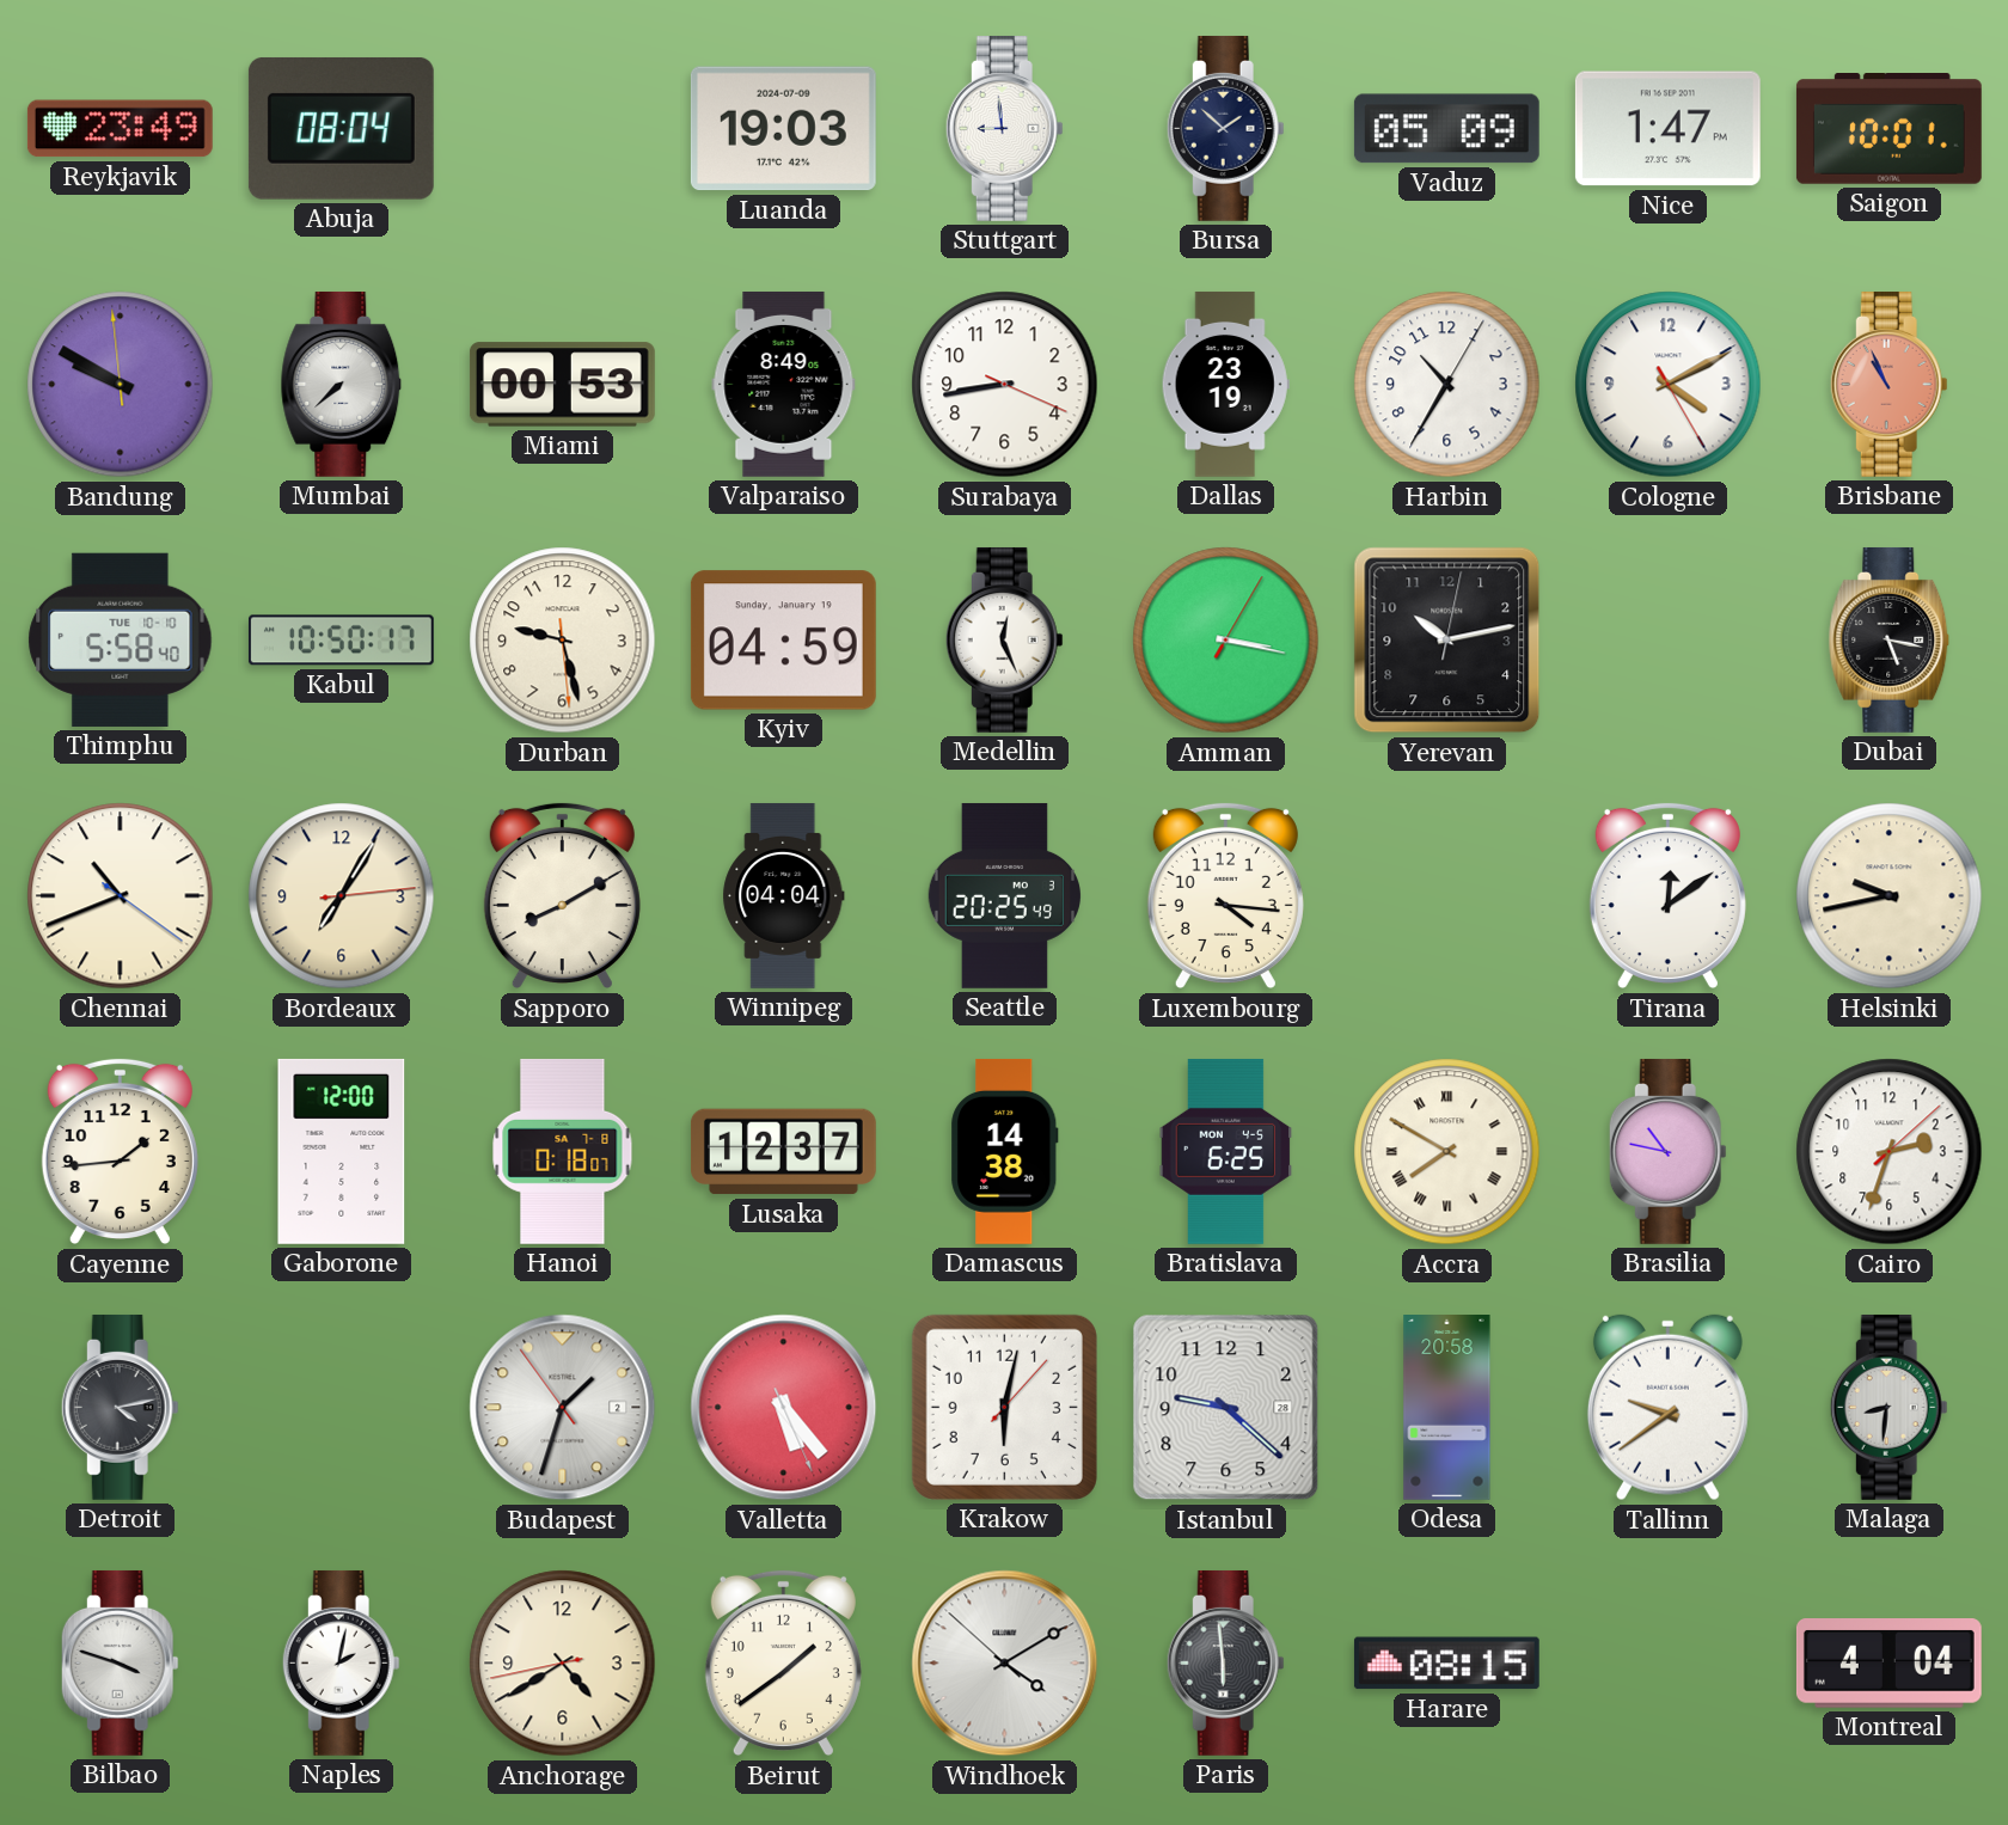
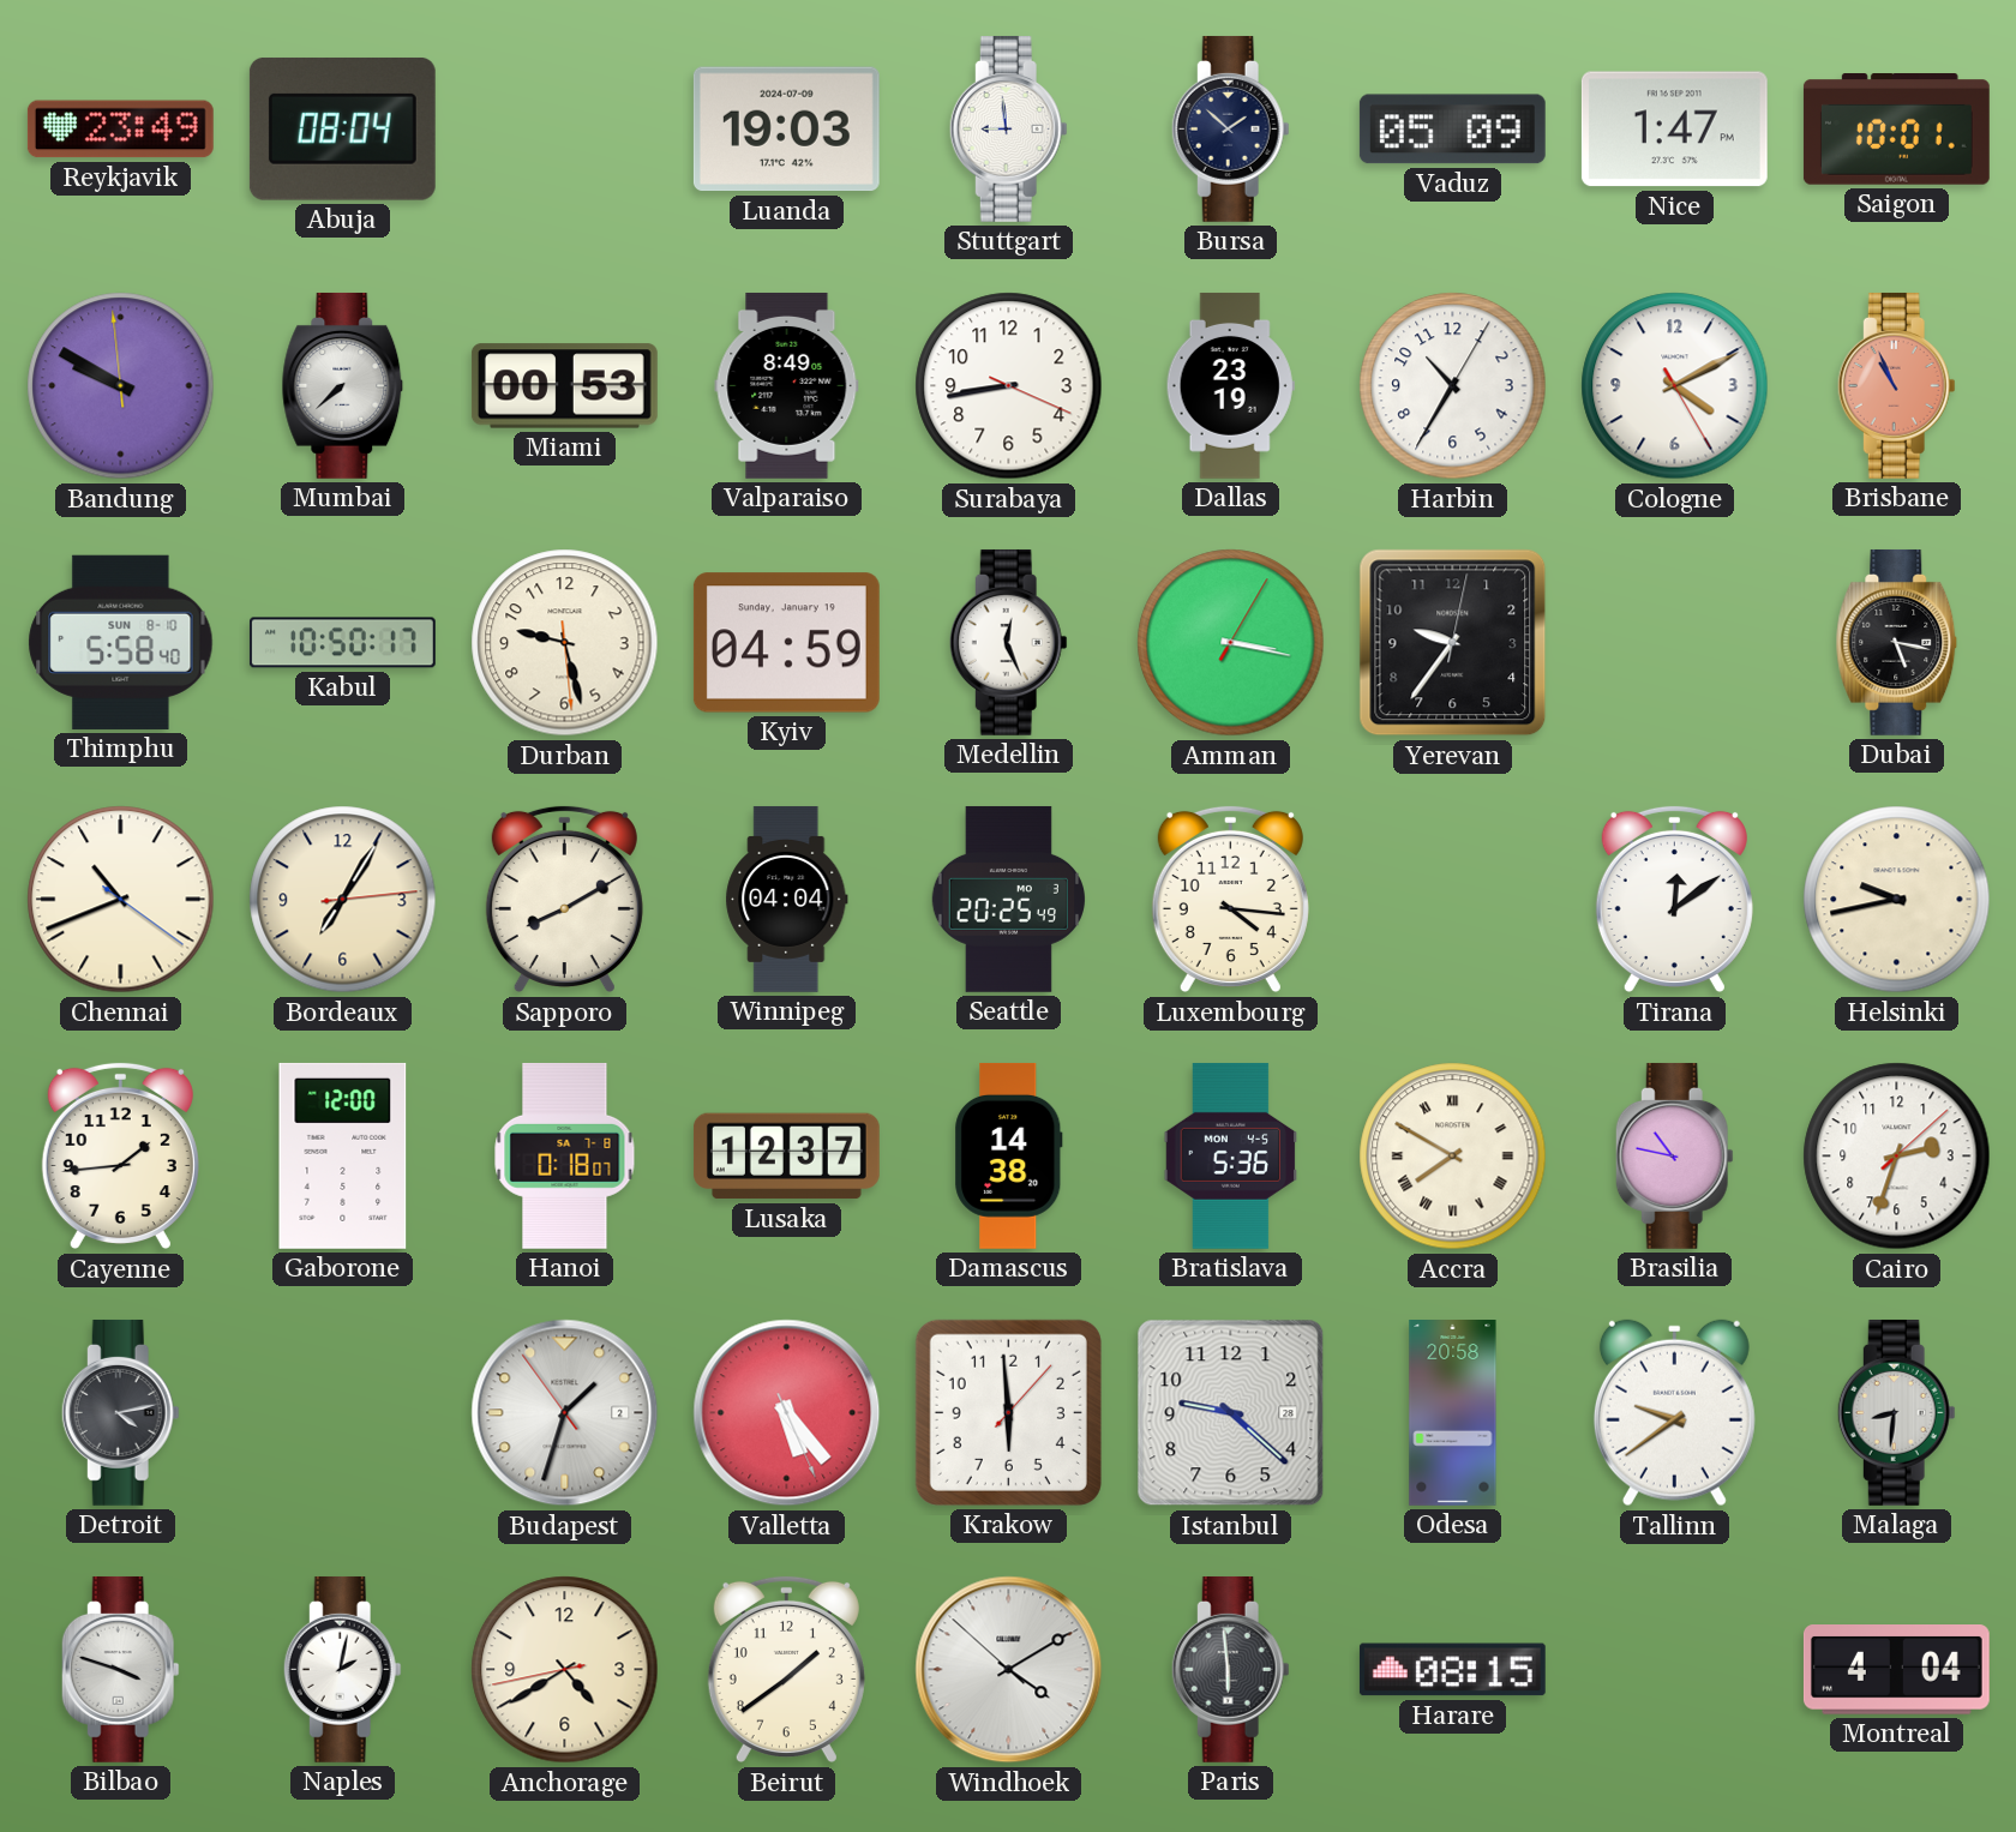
Thimphu date: TUE 10-10 -> SUN 8-10 (121, 642)
Yerevan: 10:13 -> 9:36 (1453, 643)
Bratislava: 6:25 -> 5:36 (1231, 1155)
Krakow: 6:02 -> 5:59 (1008, 1412)
